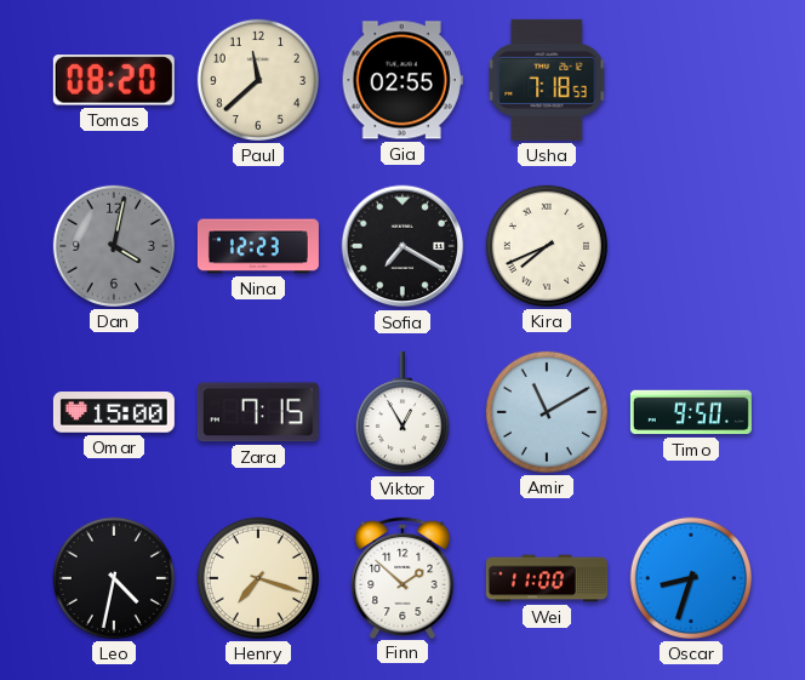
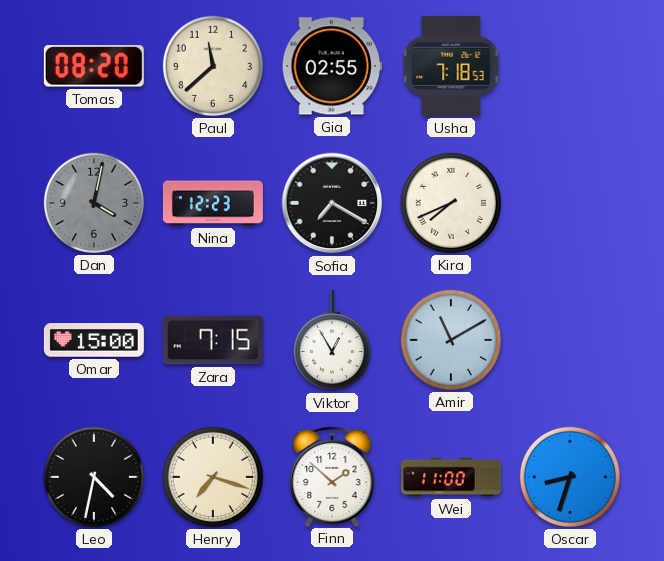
Timo: 9:50 -> none (691, 412)
